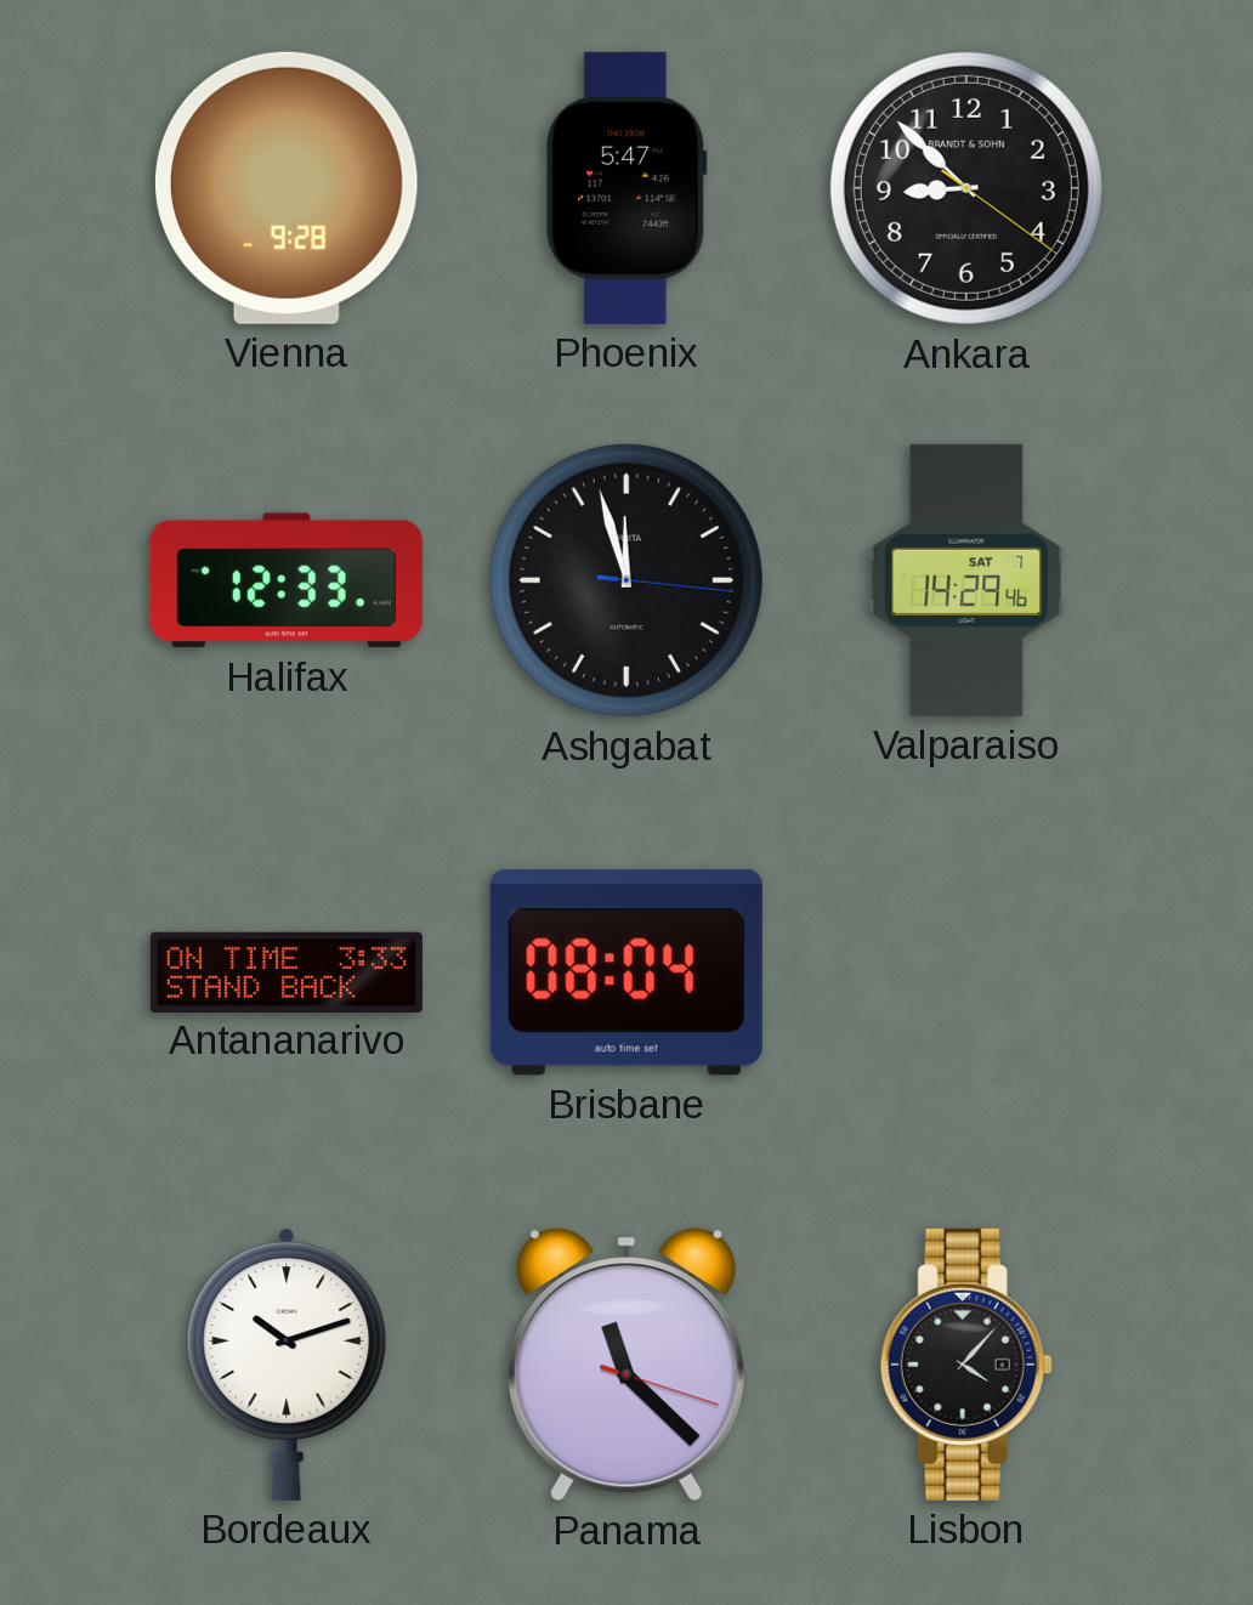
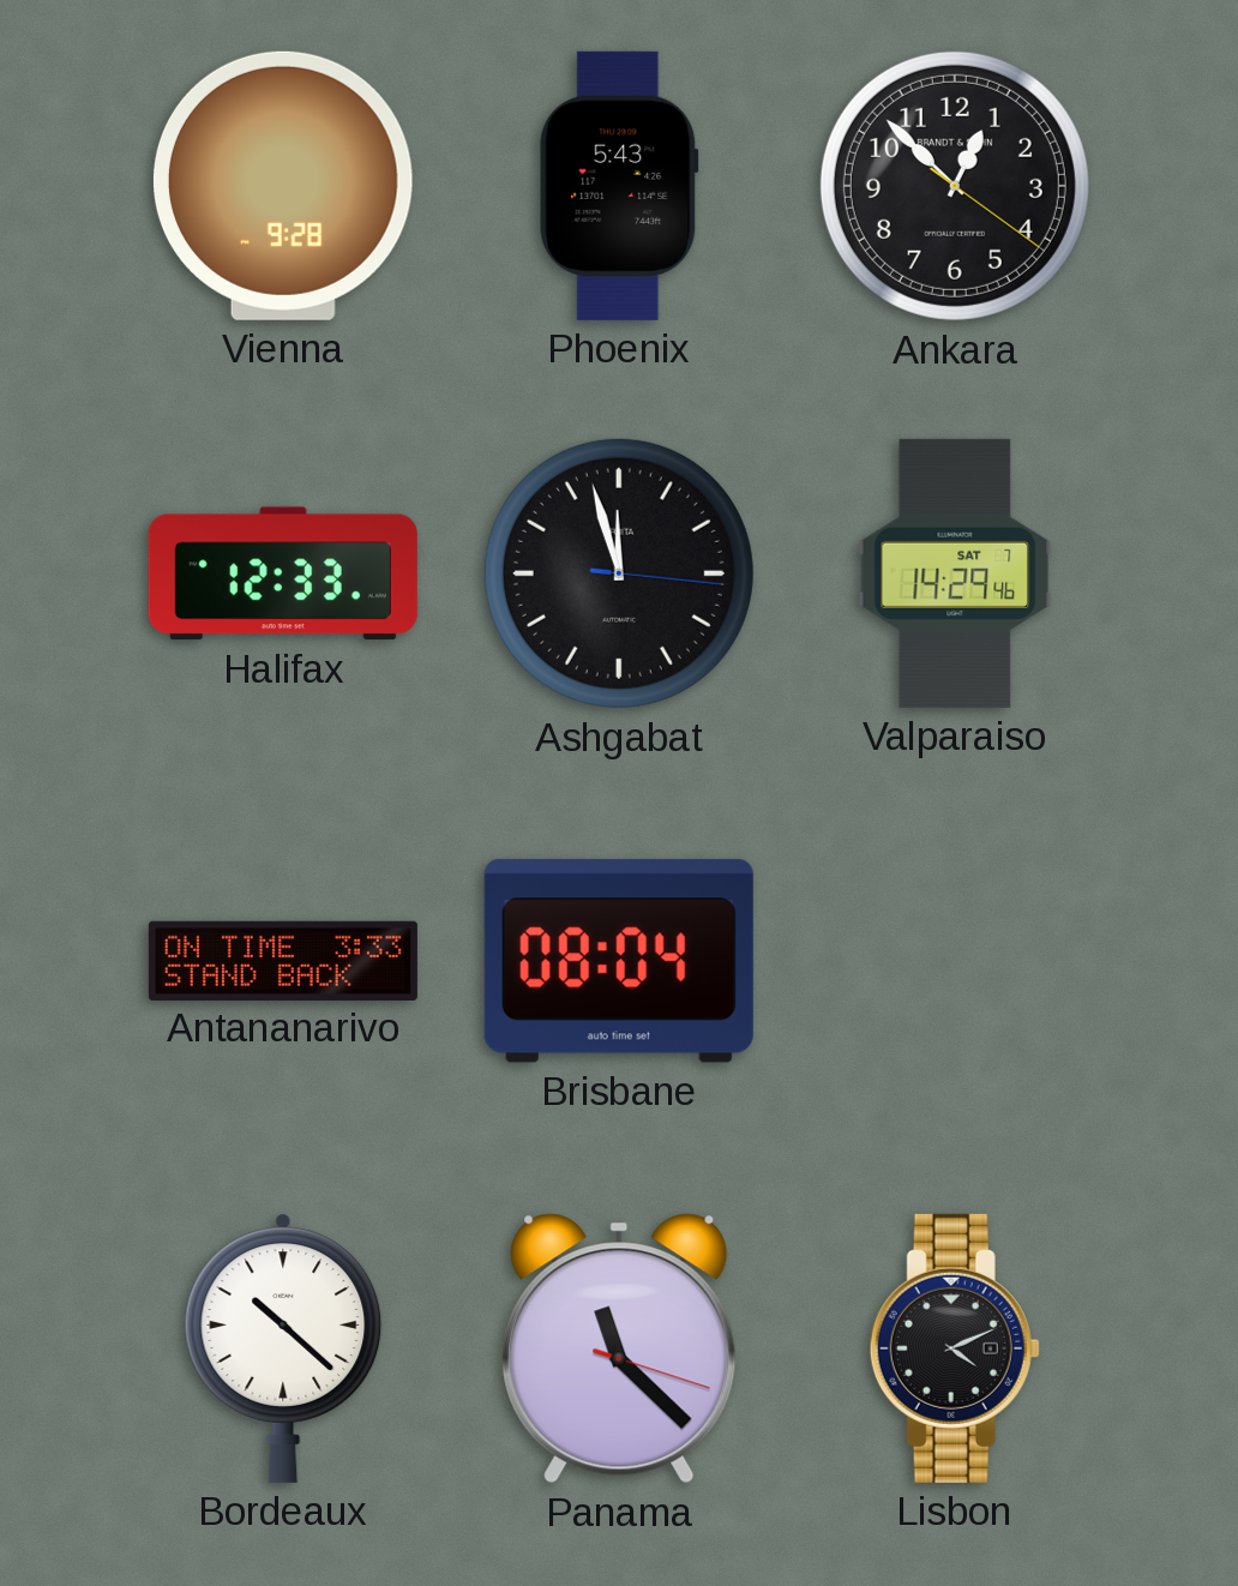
Phoenix: 5:47 -> 5:43 (619, 186)
Ankara: 8:52 -> 12:52 (955, 186)
Bordeaux: 10:12 -> 10:22 (283, 1348)
Lisbon: 4:07 -> 4:11 (955, 1348)
